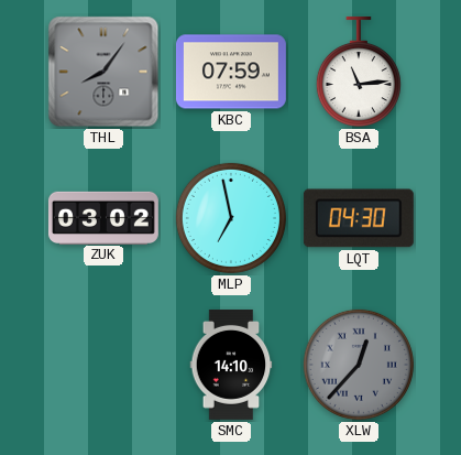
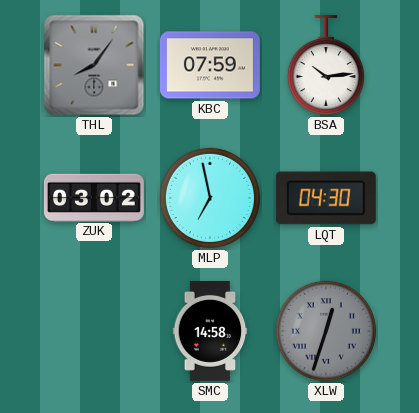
BSA: 11:14 -> 10:14 (326, 65)
SMC: 14:10 -> 14:58 (210, 331)
XLW: 12:37 -> 12:33 (326, 331)
